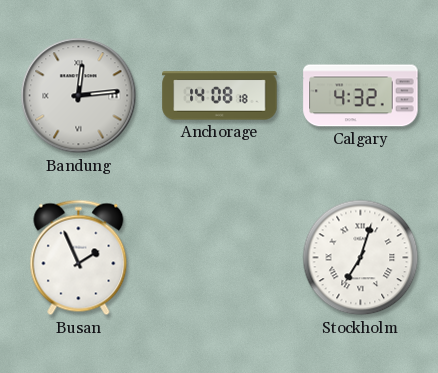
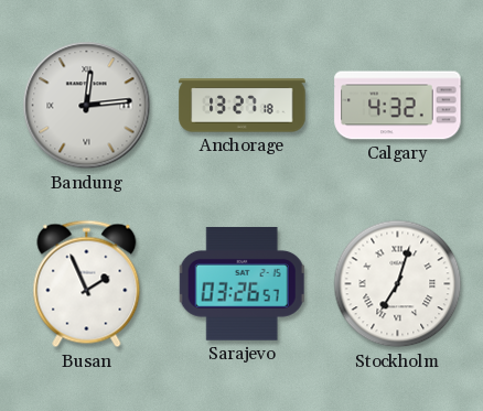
Anchorage: 14:08 -> 13:27 (243, 106)
Sarajevo: none -> 03:26 (241, 284)
